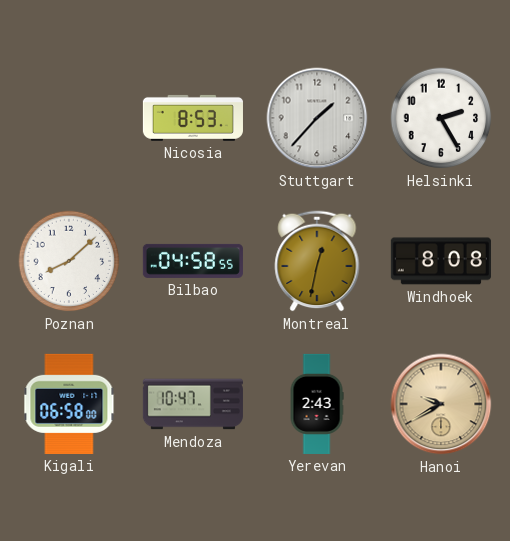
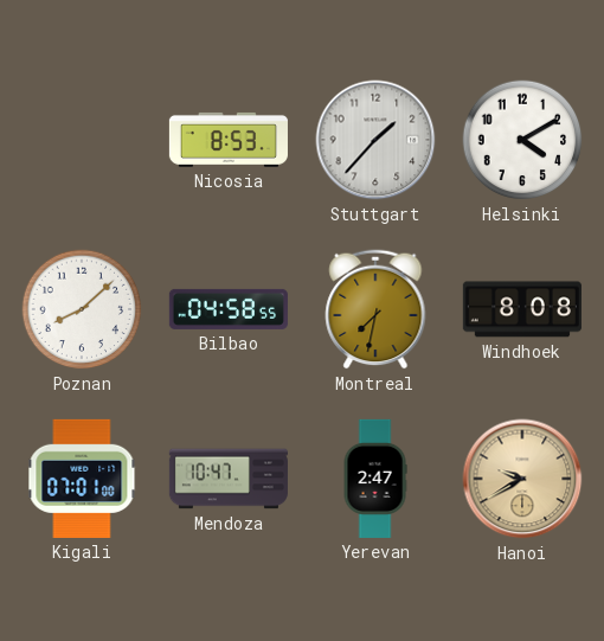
Helsinki: 2:25 -> 4:10 (522, 140)
Montreal: 12:32 -> 7:32 (375, 309)
Kigali: 06:58 -> 07:01 (82, 479)
Yerevan: 2:43 -> 2:47 (375, 479)
